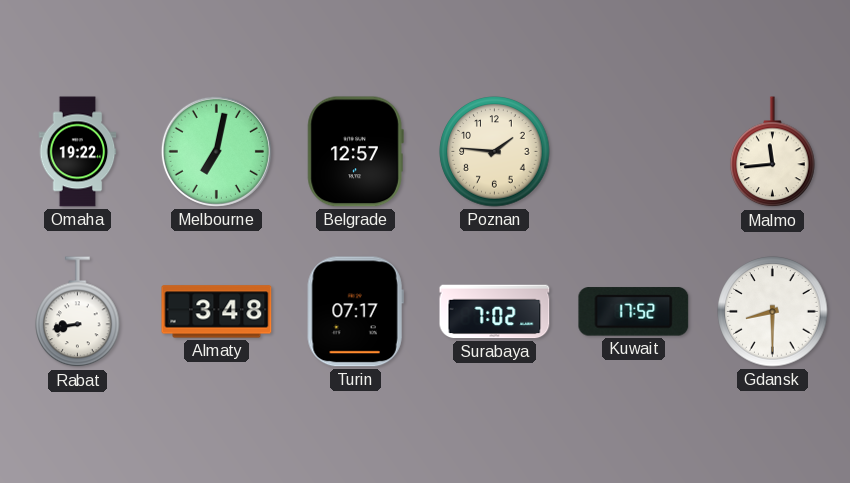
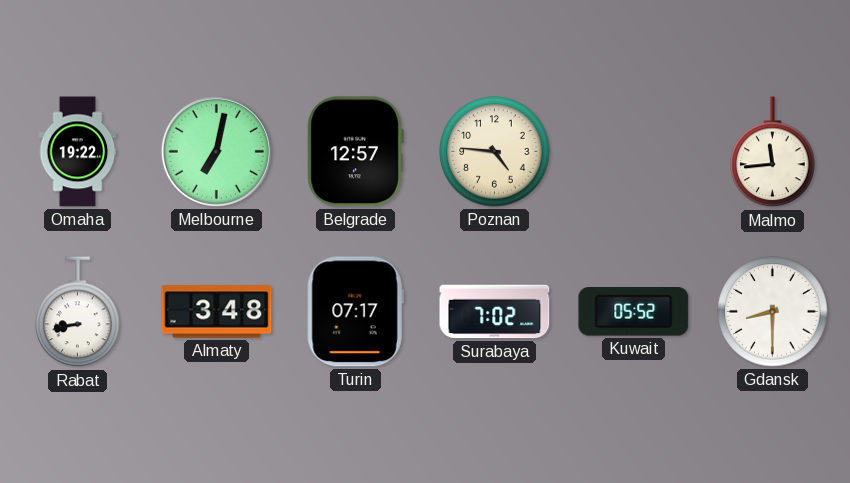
Poznan: 1:46 -> 4:46 (495, 152)
Kuwait: 17:52 -> 05:52 (634, 312)
